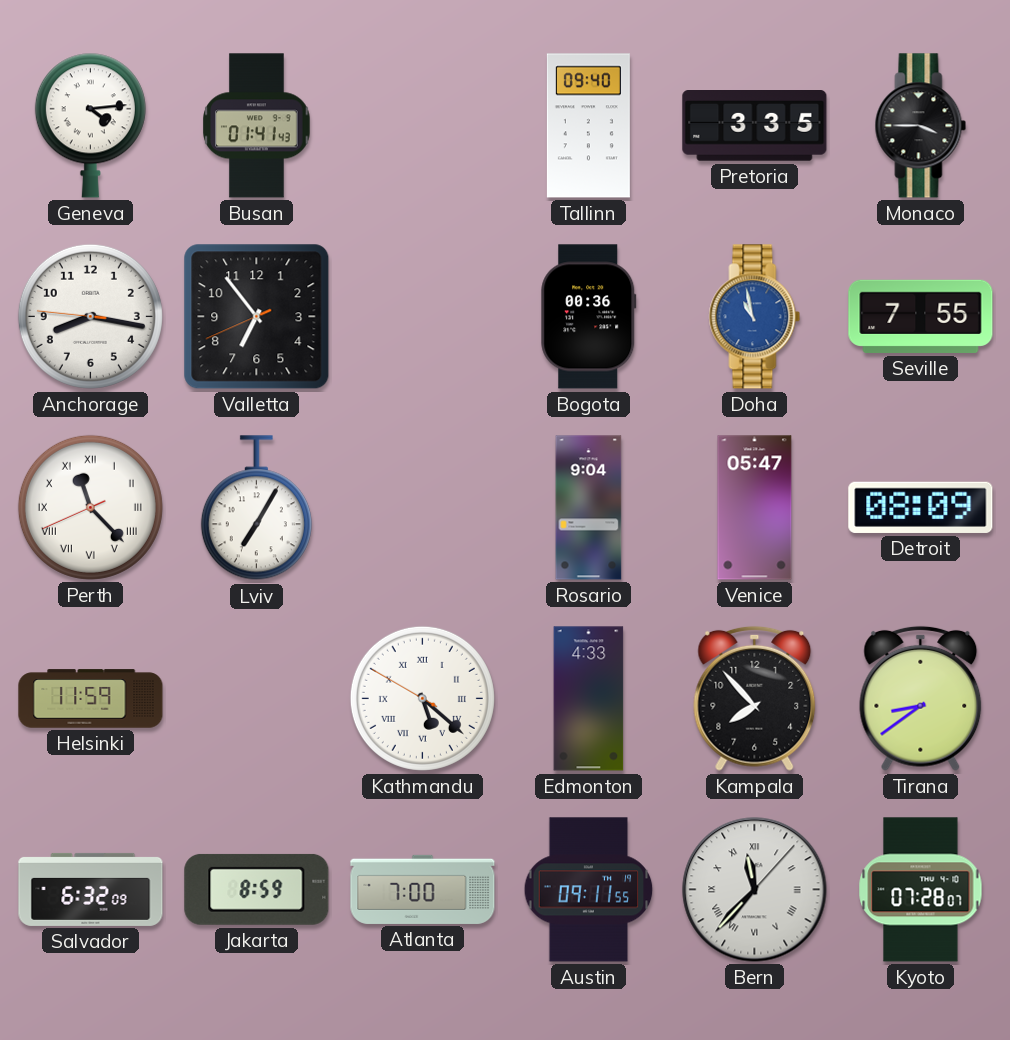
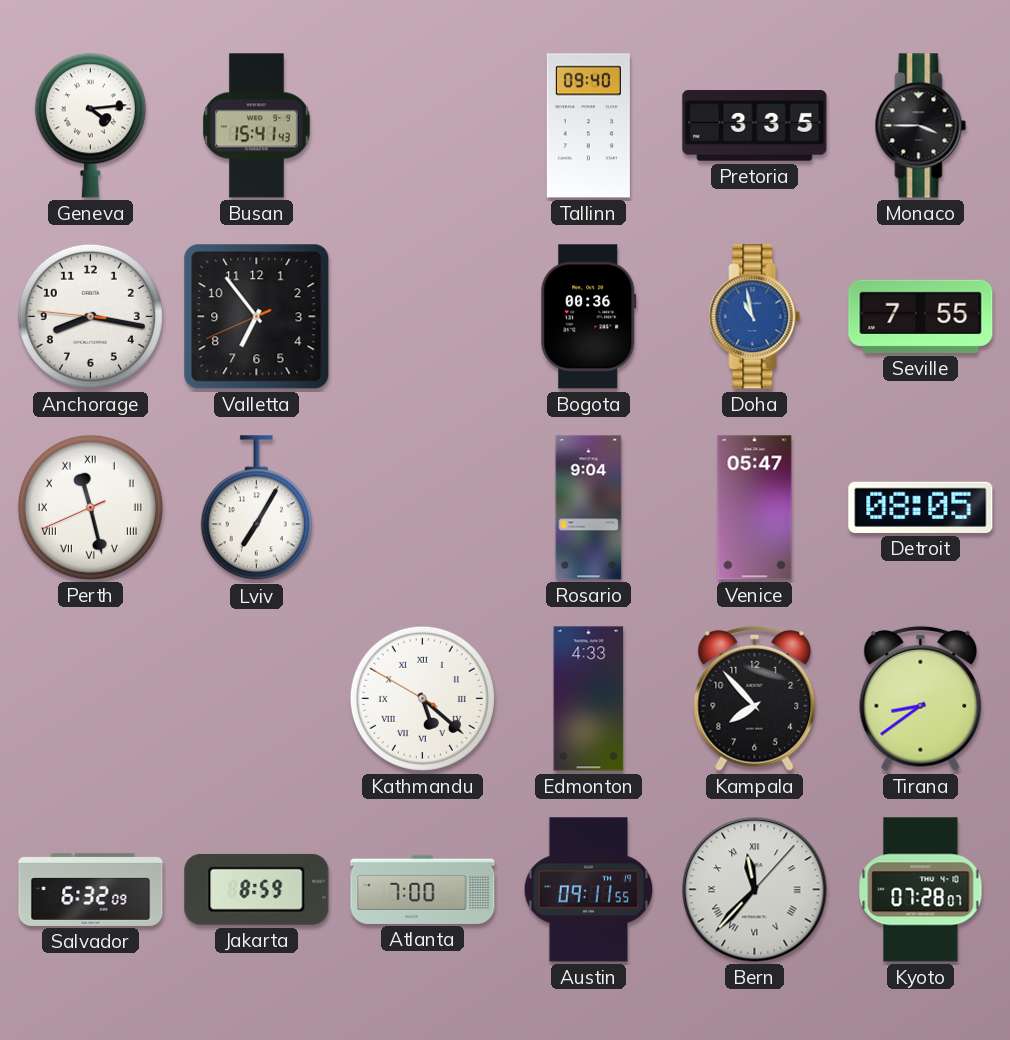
Busan: 01:41 -> 15:41 (257, 126)
Perth: 11:22 -> 11:27 (90, 507)
Detroit: 08:09 -> 08:05 (921, 507)
Helsinki: 11:59 -> none (91, 699)
